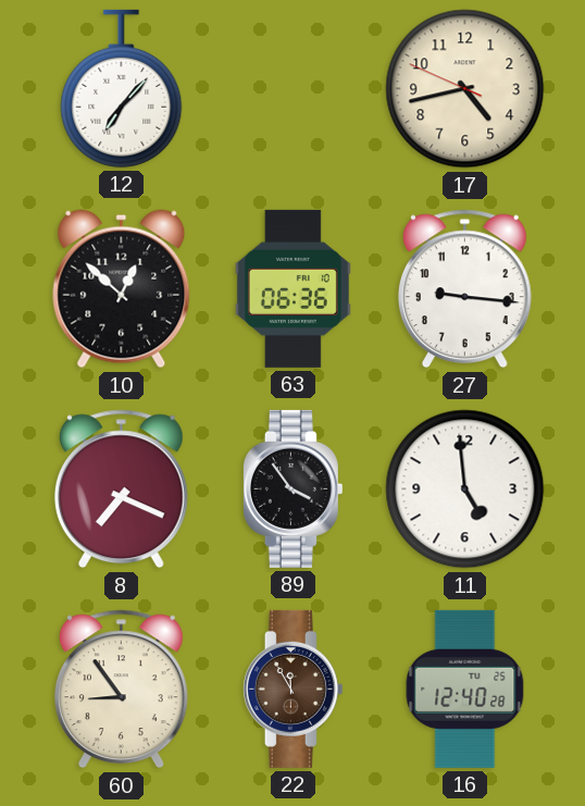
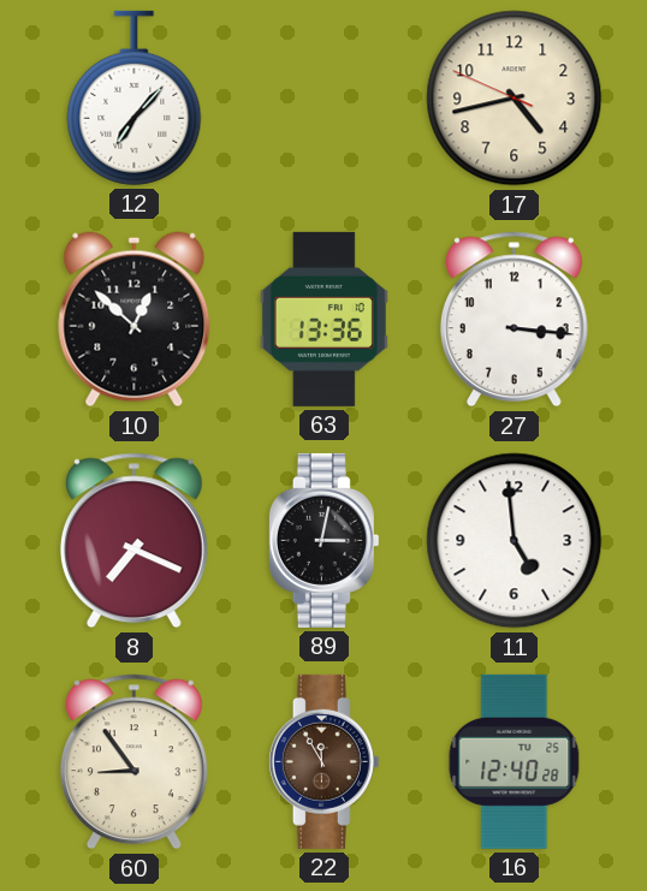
63: 06:36 -> 13:36 (323, 319)
27: 9:16 -> 3:16 (514, 320)
89: 3:54 -> 3:02 (323, 540)
